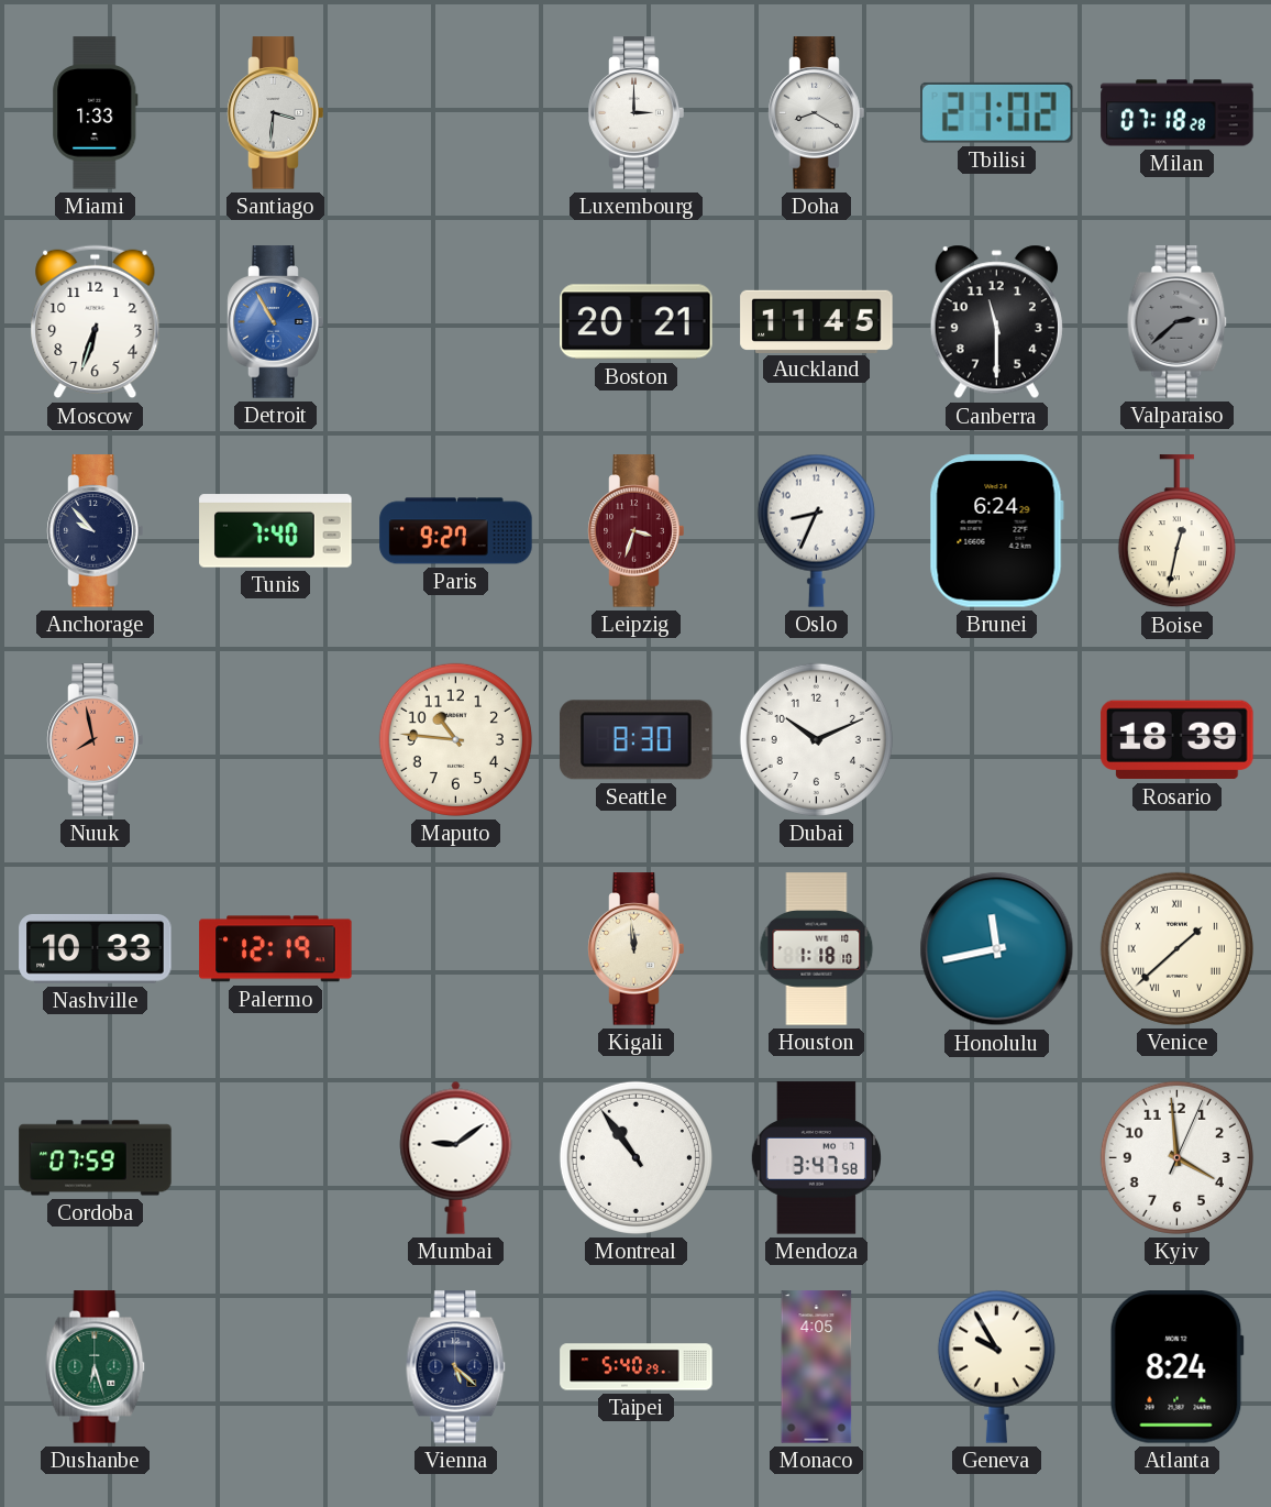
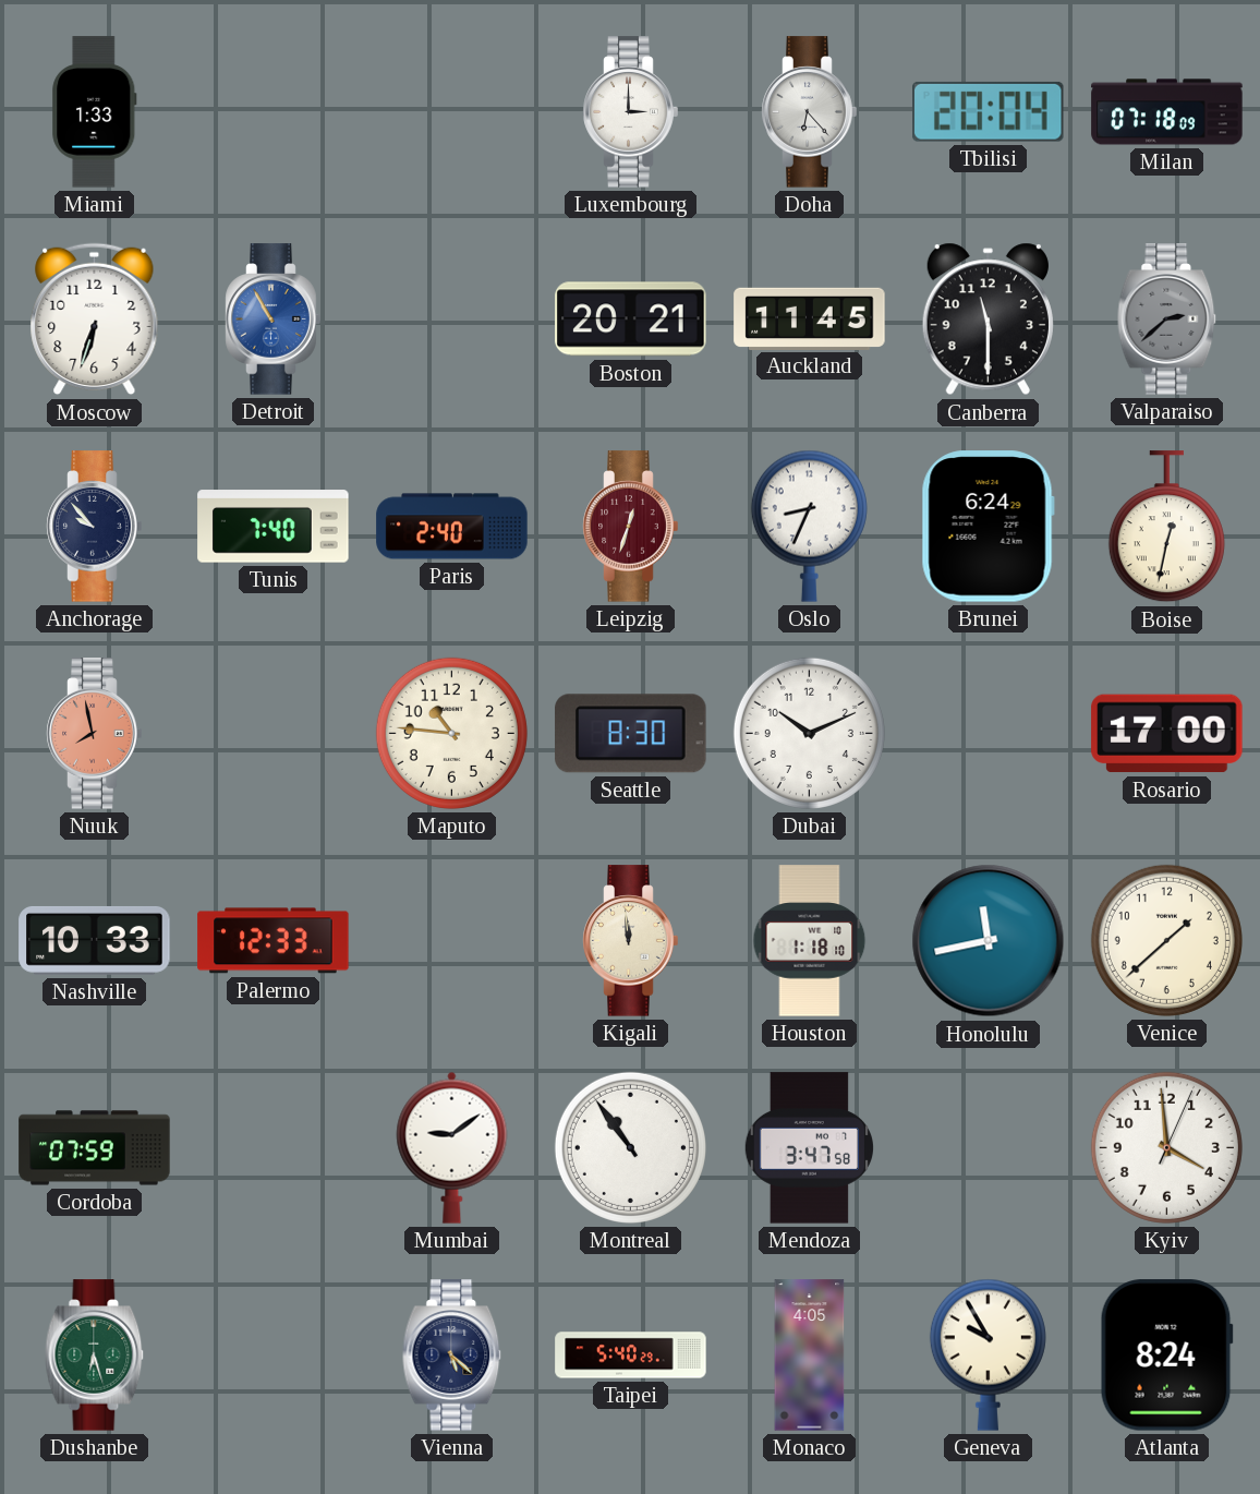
Santiago: 3:31 -> none (276, 113)
Doha: 8:20 -> 6:23 (810, 112)
Tbilisi: 21:02 -> 20:04 (989, 111)
Milan: 07:18:28 -> 07:18:09 (1167, 112)
Paris: 9:27 -> 2:40 (452, 527)
Leipzig: 3:33 -> 12:33 (631, 527)
Rosario: 18:39 -> 17:00 (1167, 734)
Palermo: 12:19 -> 12:33 (274, 941)
Venice numerals: Roman -> Arabic (1166, 940)
